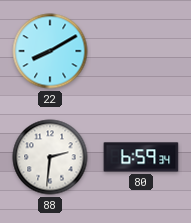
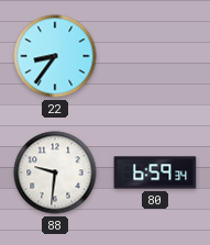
22: 8:10 -> 8:36 (55, 56)
88: 2:31 -> 9:31 (55, 172)
